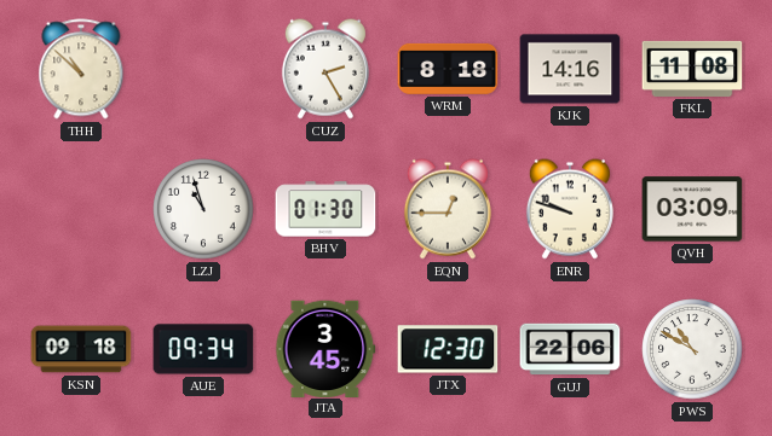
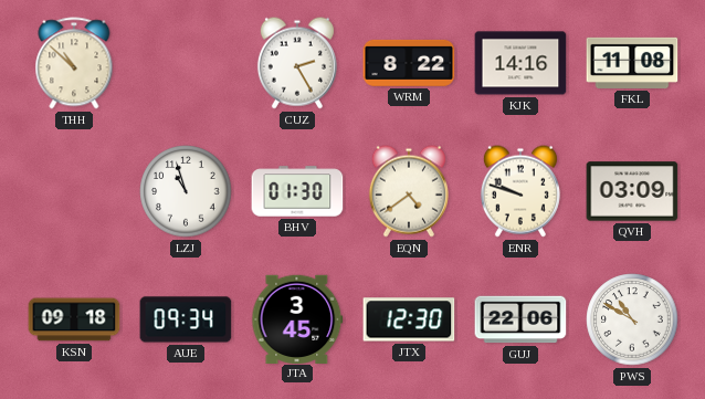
WRM: 8:18 -> 8:22 (409, 63)
EQN: 12:45 -> 4:39 (409, 191)
